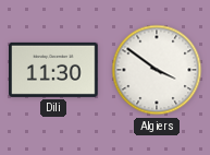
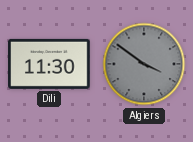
Algiers dial: white -> grey (144, 64)
